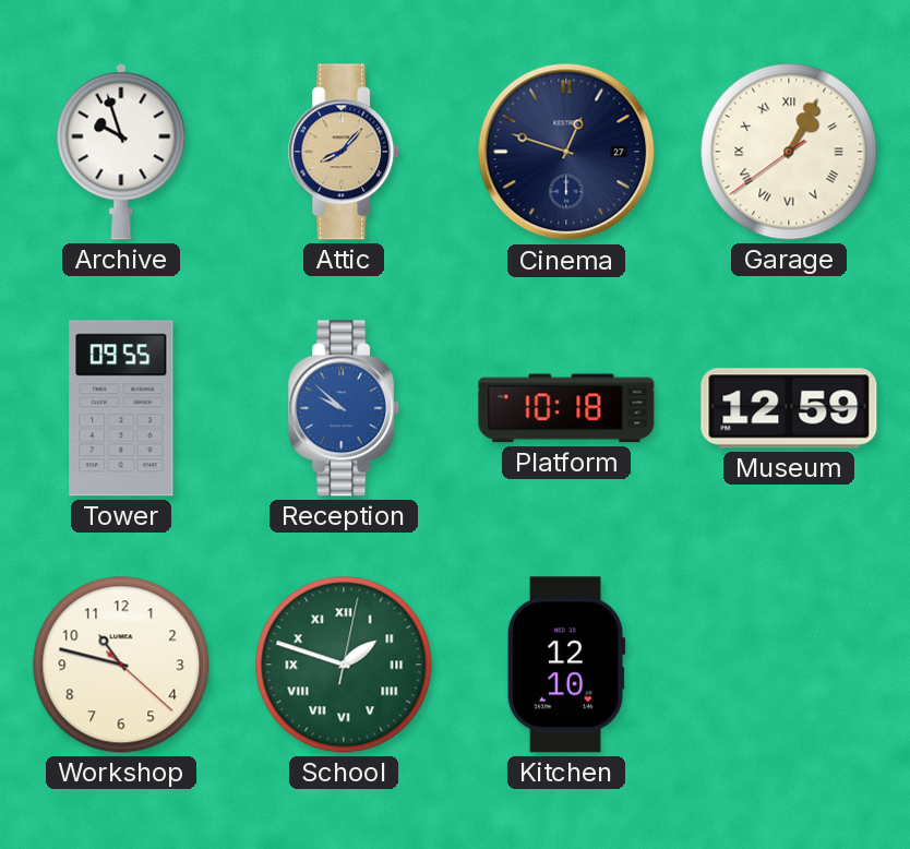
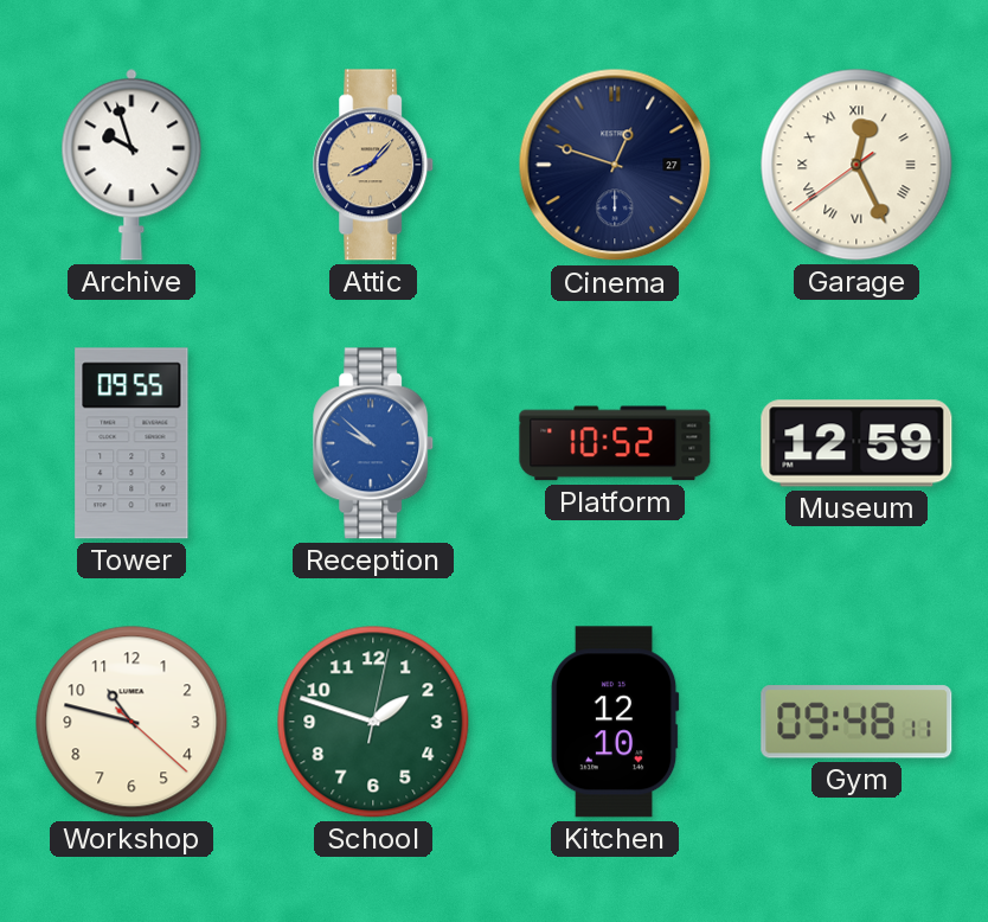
Garage: 1:04 -> 12:25 (857, 165)
Platform: 10:18 -> 10:52 (615, 443)
School numerals: Roman -> Arabic (373, 722)
Gym: none -> 09:48 (857, 722)
